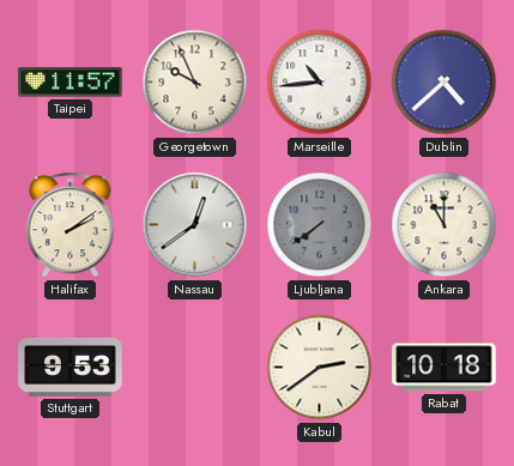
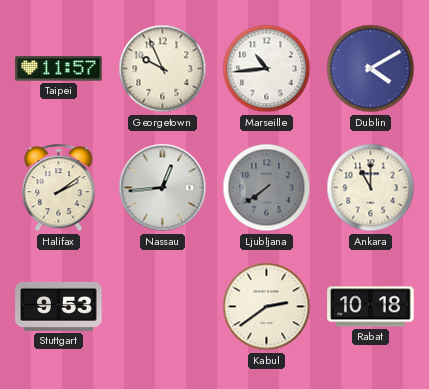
Dublin: 4:38 -> 4:10 (371, 69)
Nassau: 12:39 -> 12:44 (163, 188)
